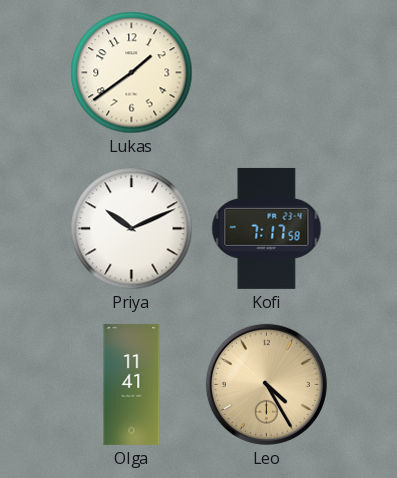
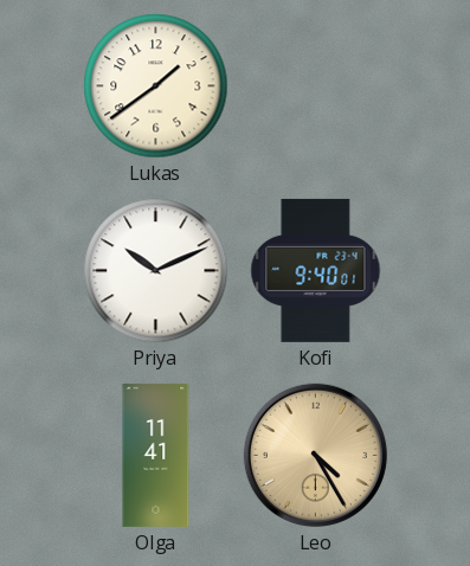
Kofi: 7:17 -> 9:40 (316, 270)
